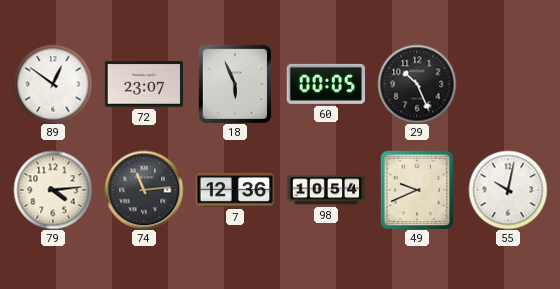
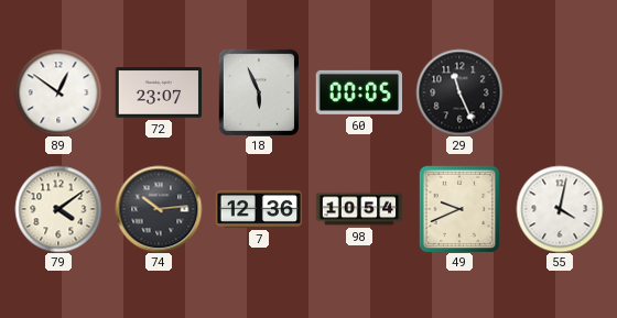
29: 10:26 -> 11:26 (459, 92)
79: 4:14 -> 4:09 (58, 209)
74: 11:14 -> 10:14 (159, 209)
55: 10:02 -> 4:02 (560, 209)
